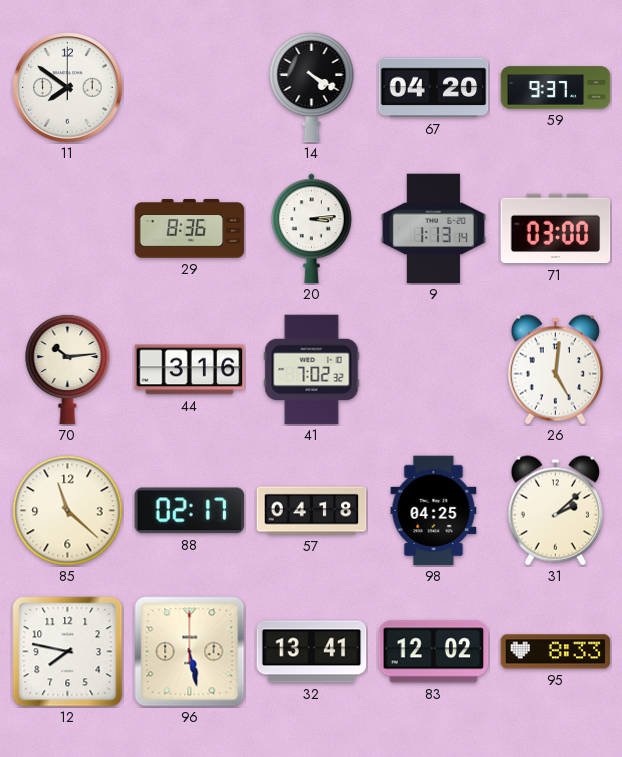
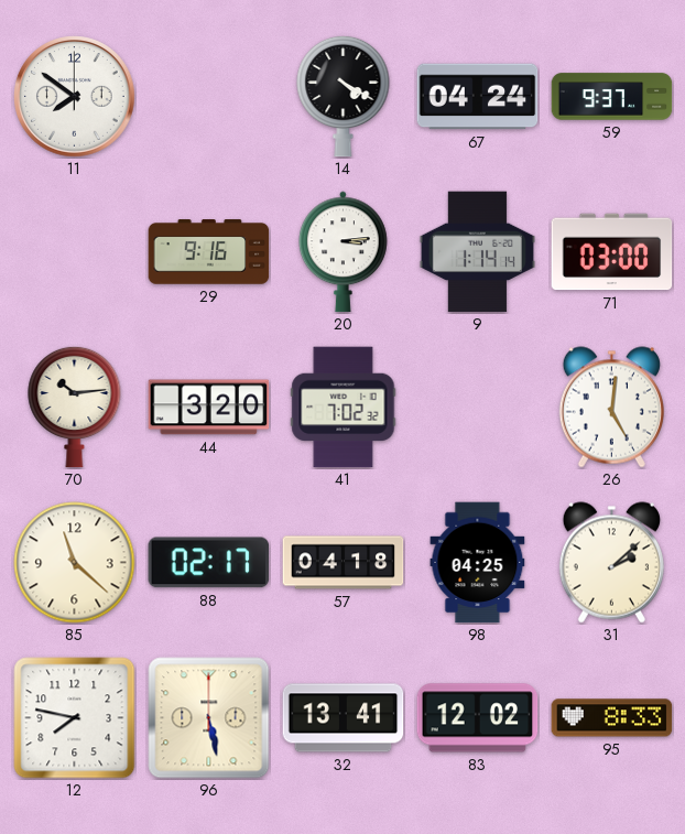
67: 04:20 -> 04:24 (478, 97)
29: 8:36 -> 9:16 (209, 252)
9: 1:13 -> 1:14 (477, 252)
44: 3:16 -> 3:20 (209, 408)
